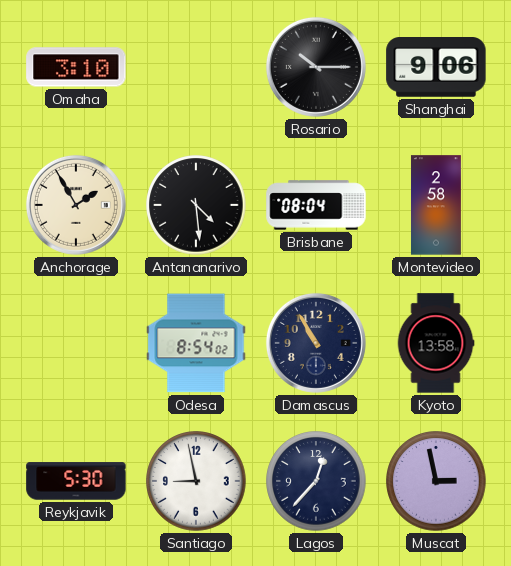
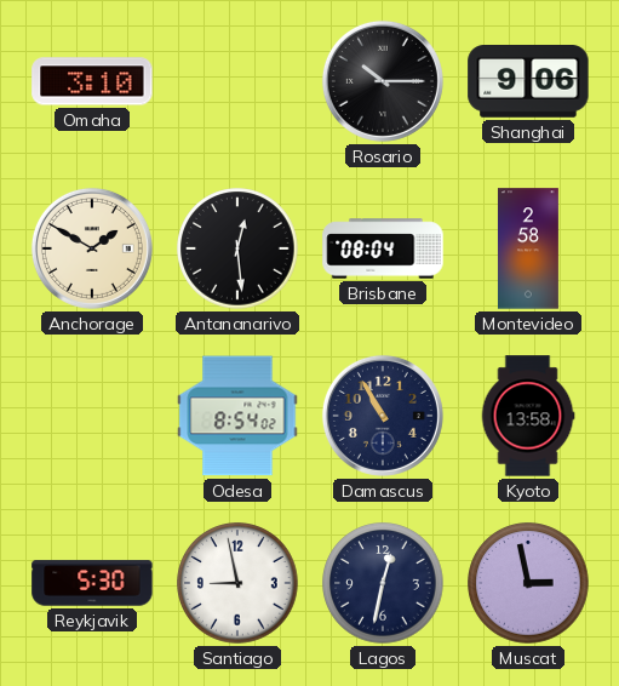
Anchorage: 1:55 -> 1:50 (92, 248)
Antananarivo: 4:29 -> 12:29 (237, 248)
Lagos: 12:37 -> 12:32 (383, 583)
